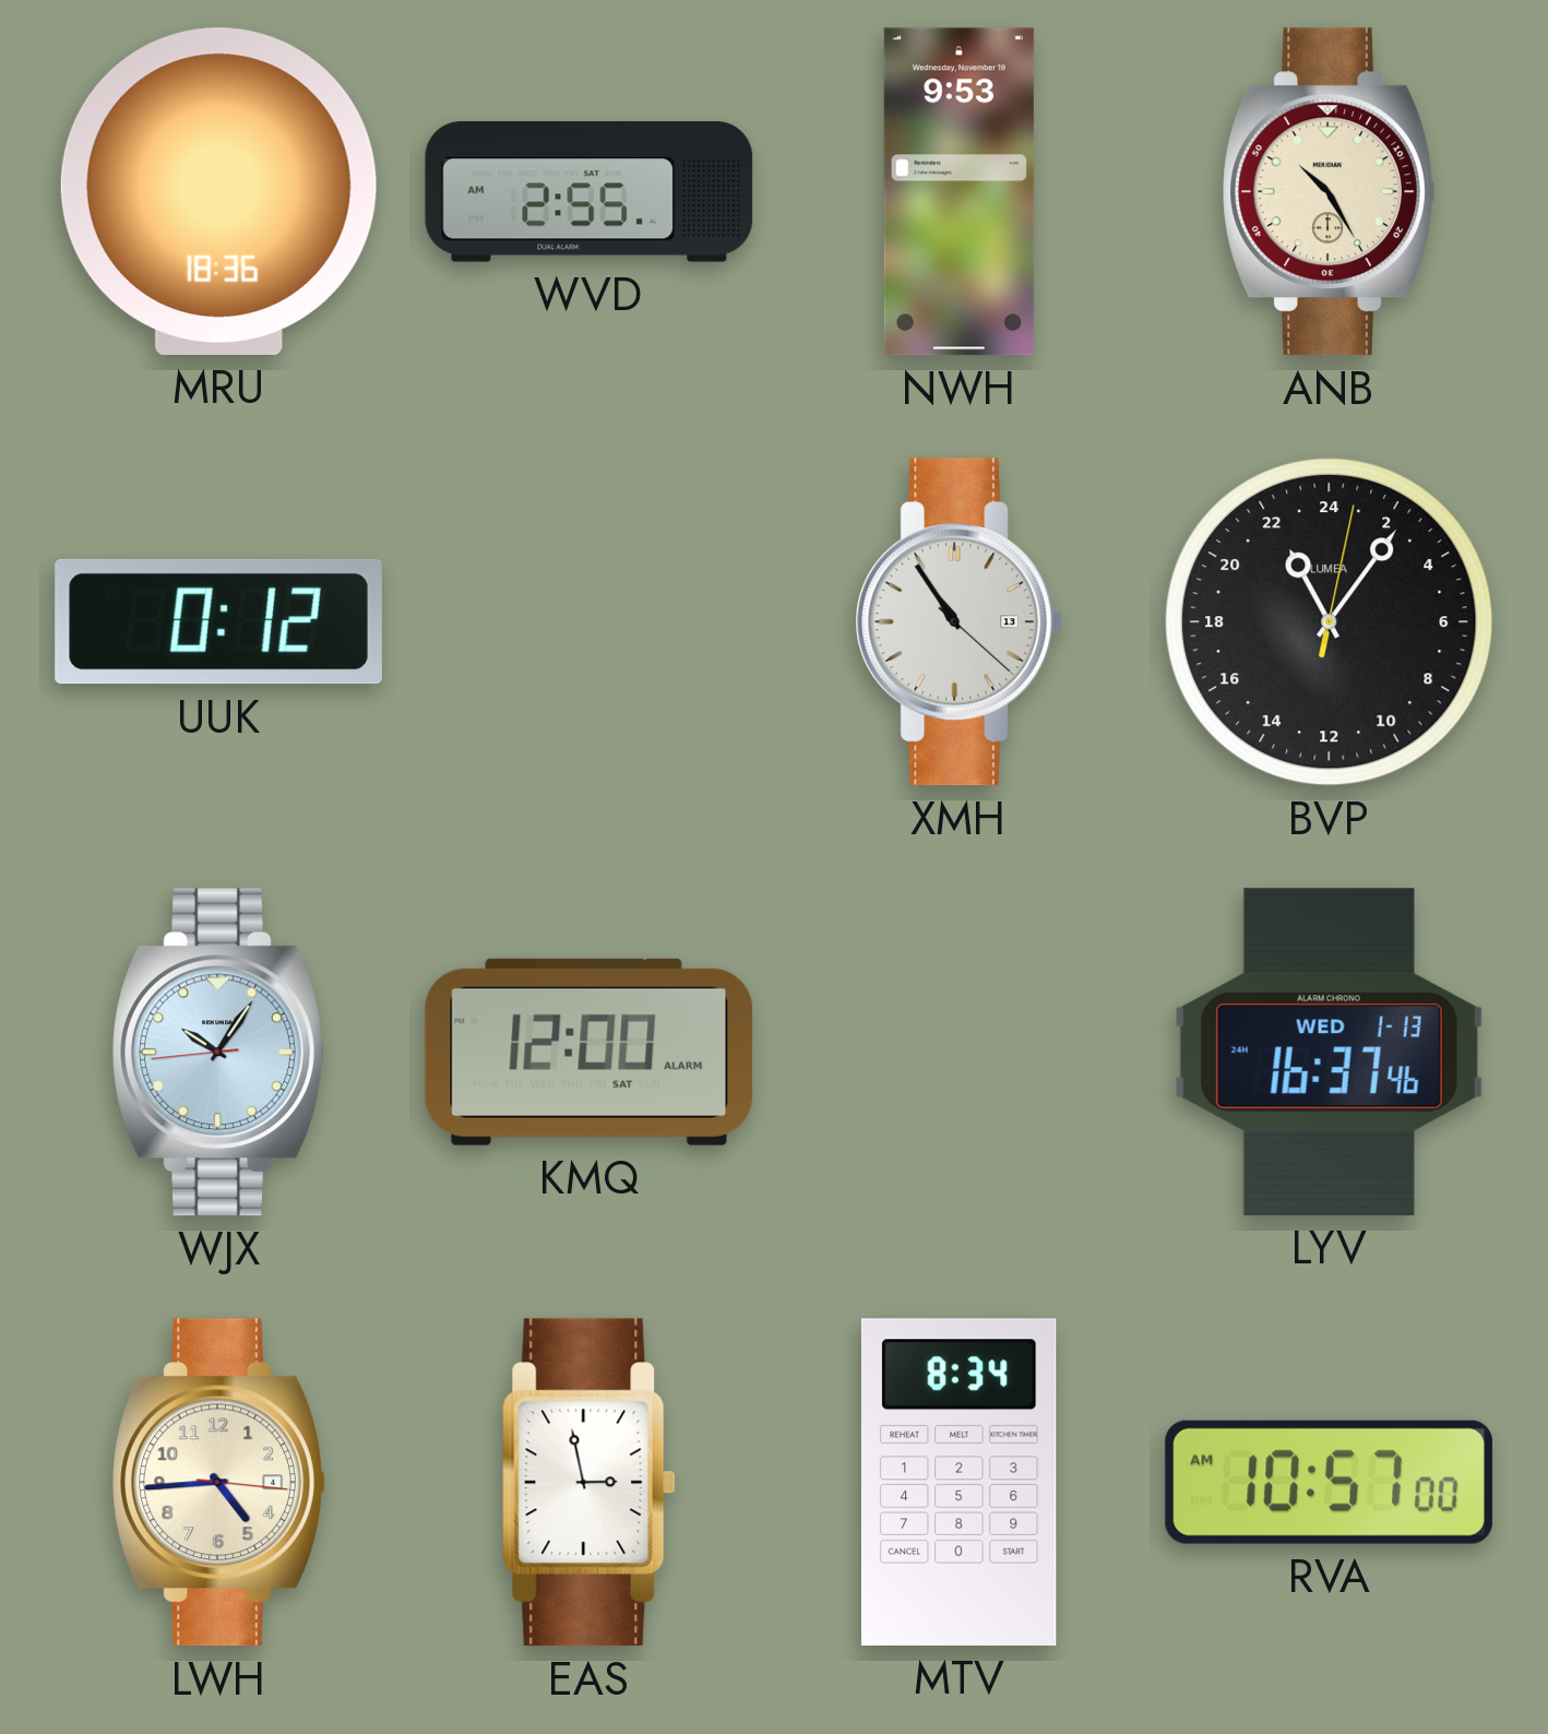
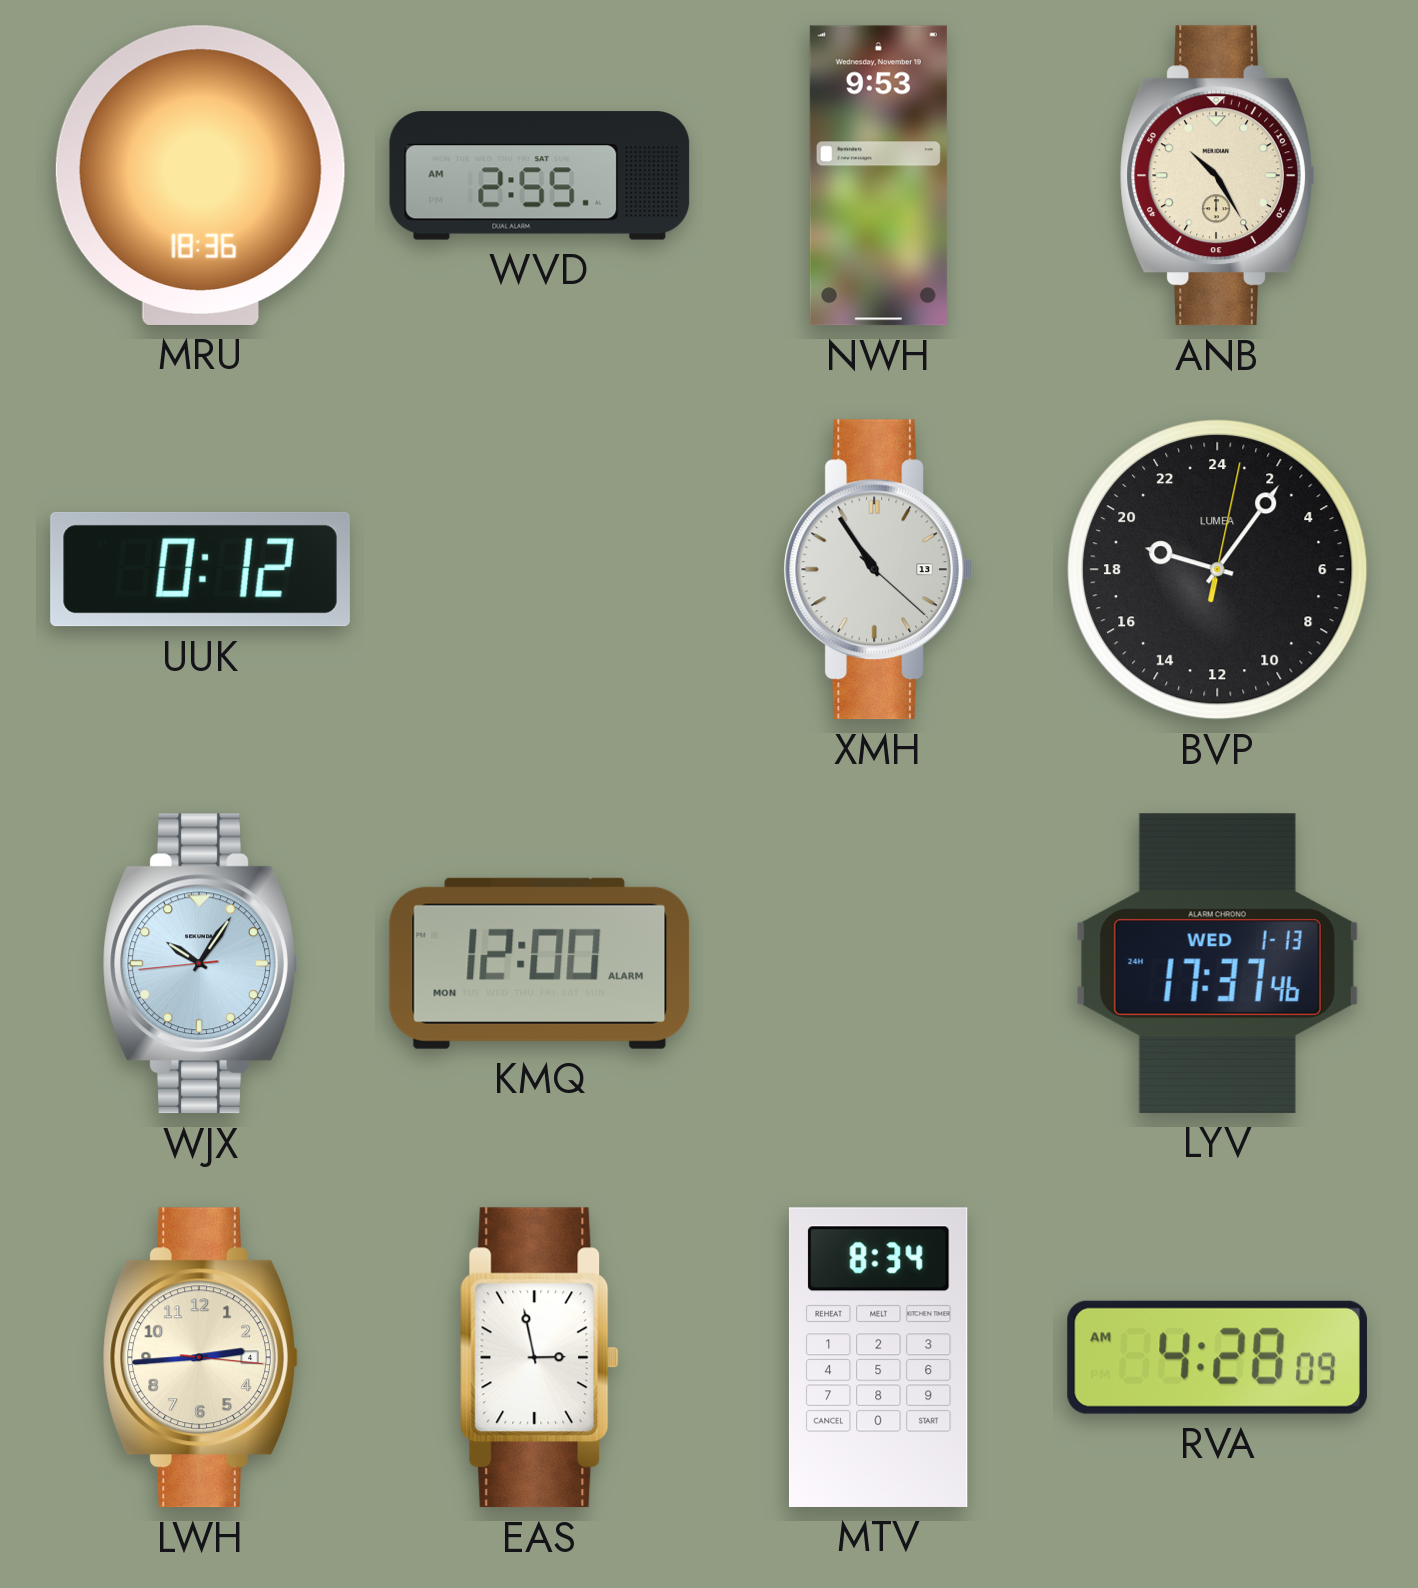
BVP: 22:06 -> 19:06 (1218, 570)
KMQ date: SAT -> MON (540, 963)
LYV: 16:37 -> 17:37 (1217, 963)
LWH: 4:44 -> 2:44 (200, 1358)
RVA: 10:57 -> 4:28 (1217, 1357)
